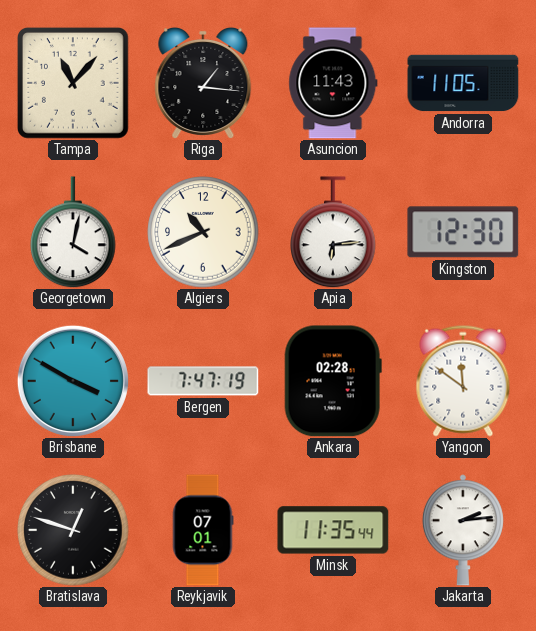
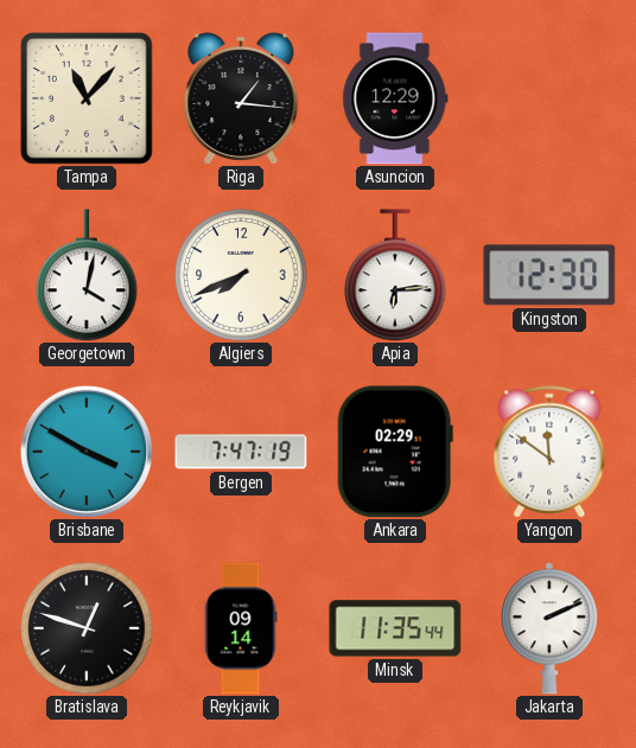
Asuncion: 11:43 -> 12:29 (395, 98)
Andorra: 11:05 -> none (463, 83)
Algiers: 10:41 -> 7:41 (241, 275)
Ankara: 02:28 -> 02:29 (395, 452)
Reykjavik: 07:01 -> 09:14 (241, 628)
Jakarta: 2:14 -> 2:11 (549, 628)
